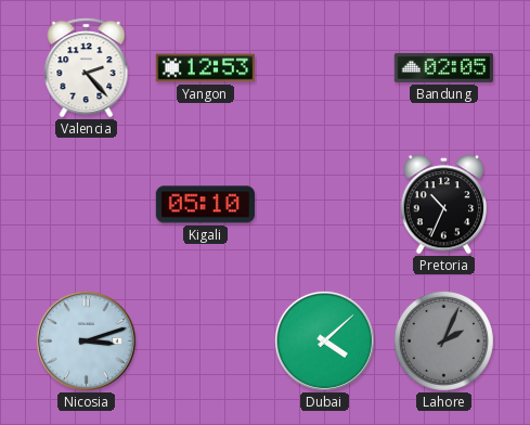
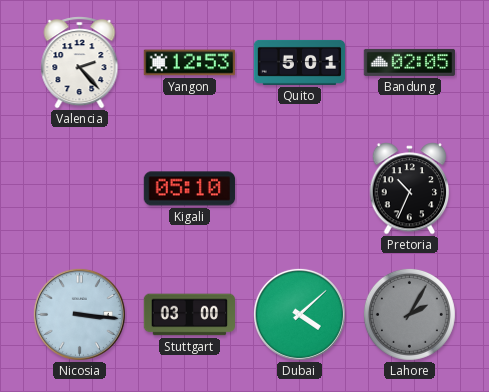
Quito: none -> 5:01 (300, 62)
Nicosia: 3:12 -> 3:16 (79, 314)
Stuttgart: none -> 03:00 (190, 315)
Lahore: 2:04 -> 2:05 (409, 314)
